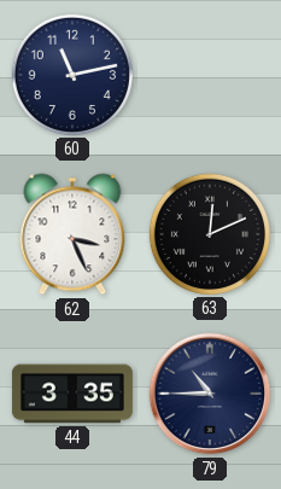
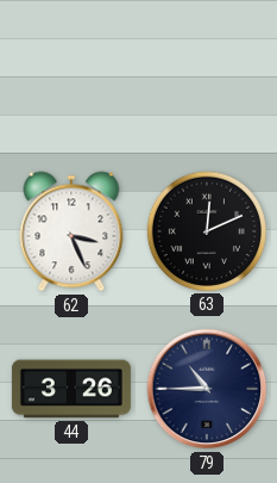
60: 11:13 -> none (72, 75)
44: 3:35 -> 3:26 (71, 389)
